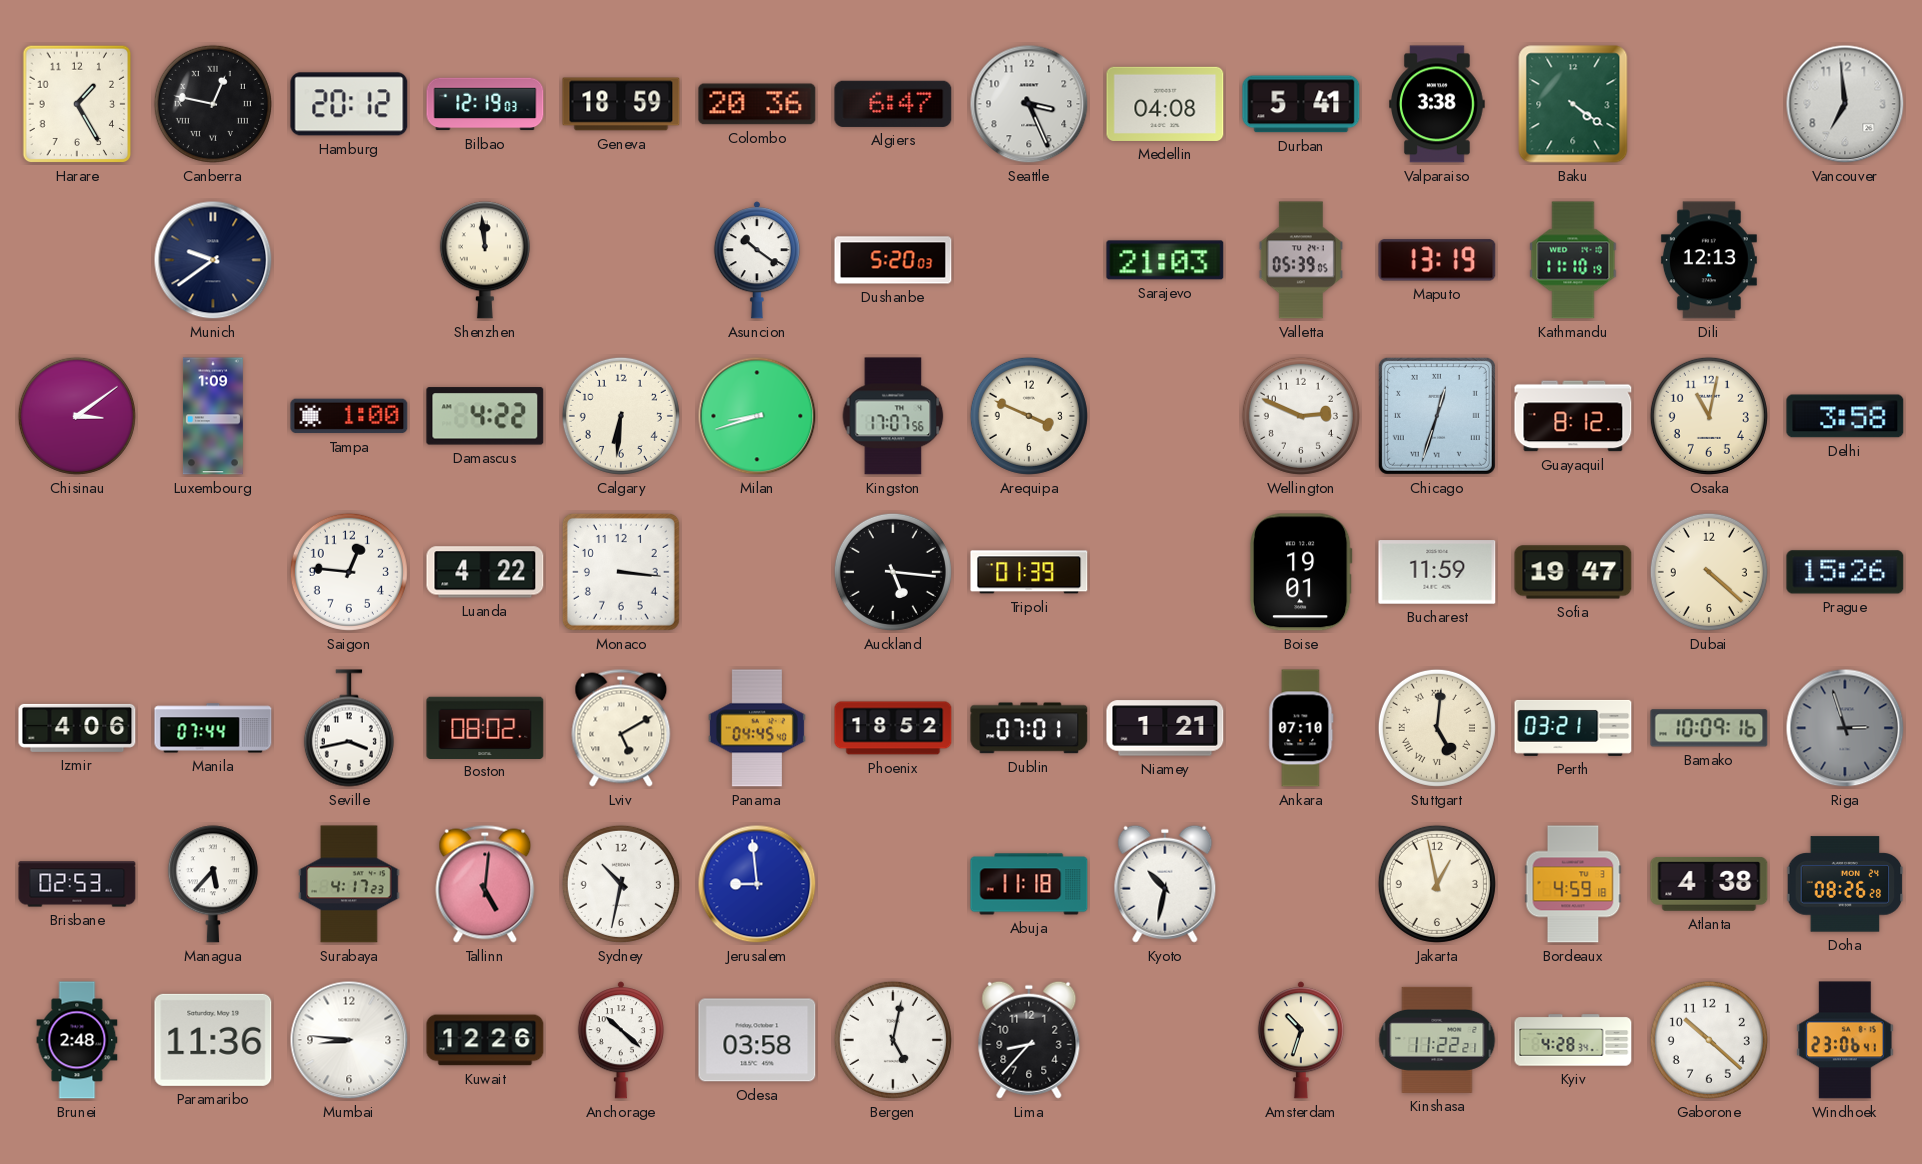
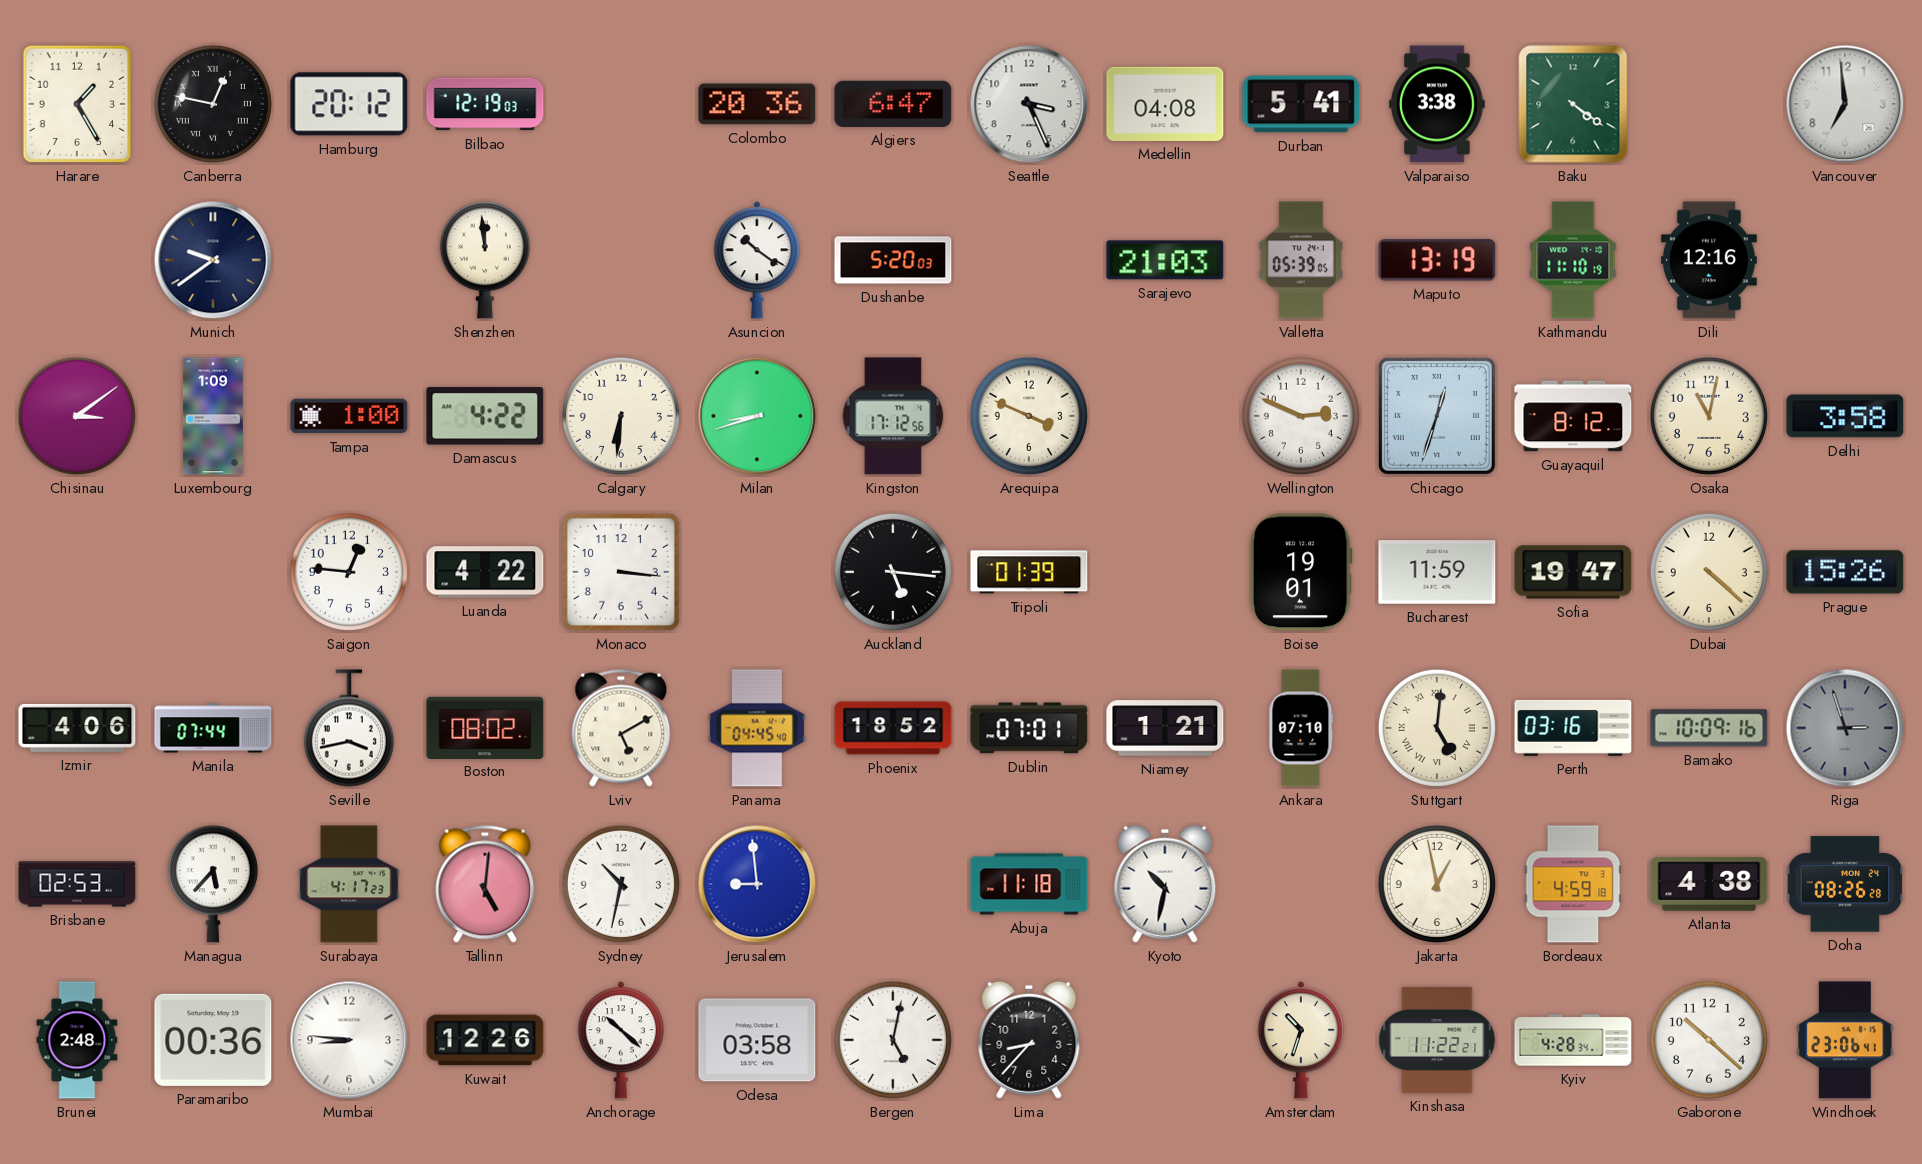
Geneva: 18:59 -> none (621, 104)
Dili: 12:13 -> 12:16 (1709, 260)
Kingston: 17:07 -> 17:12 (893, 416)
Perth: 03:21 -> 03:16 (1573, 728)
Paramaribo: 11:36 -> 00:36 (213, 1040)
